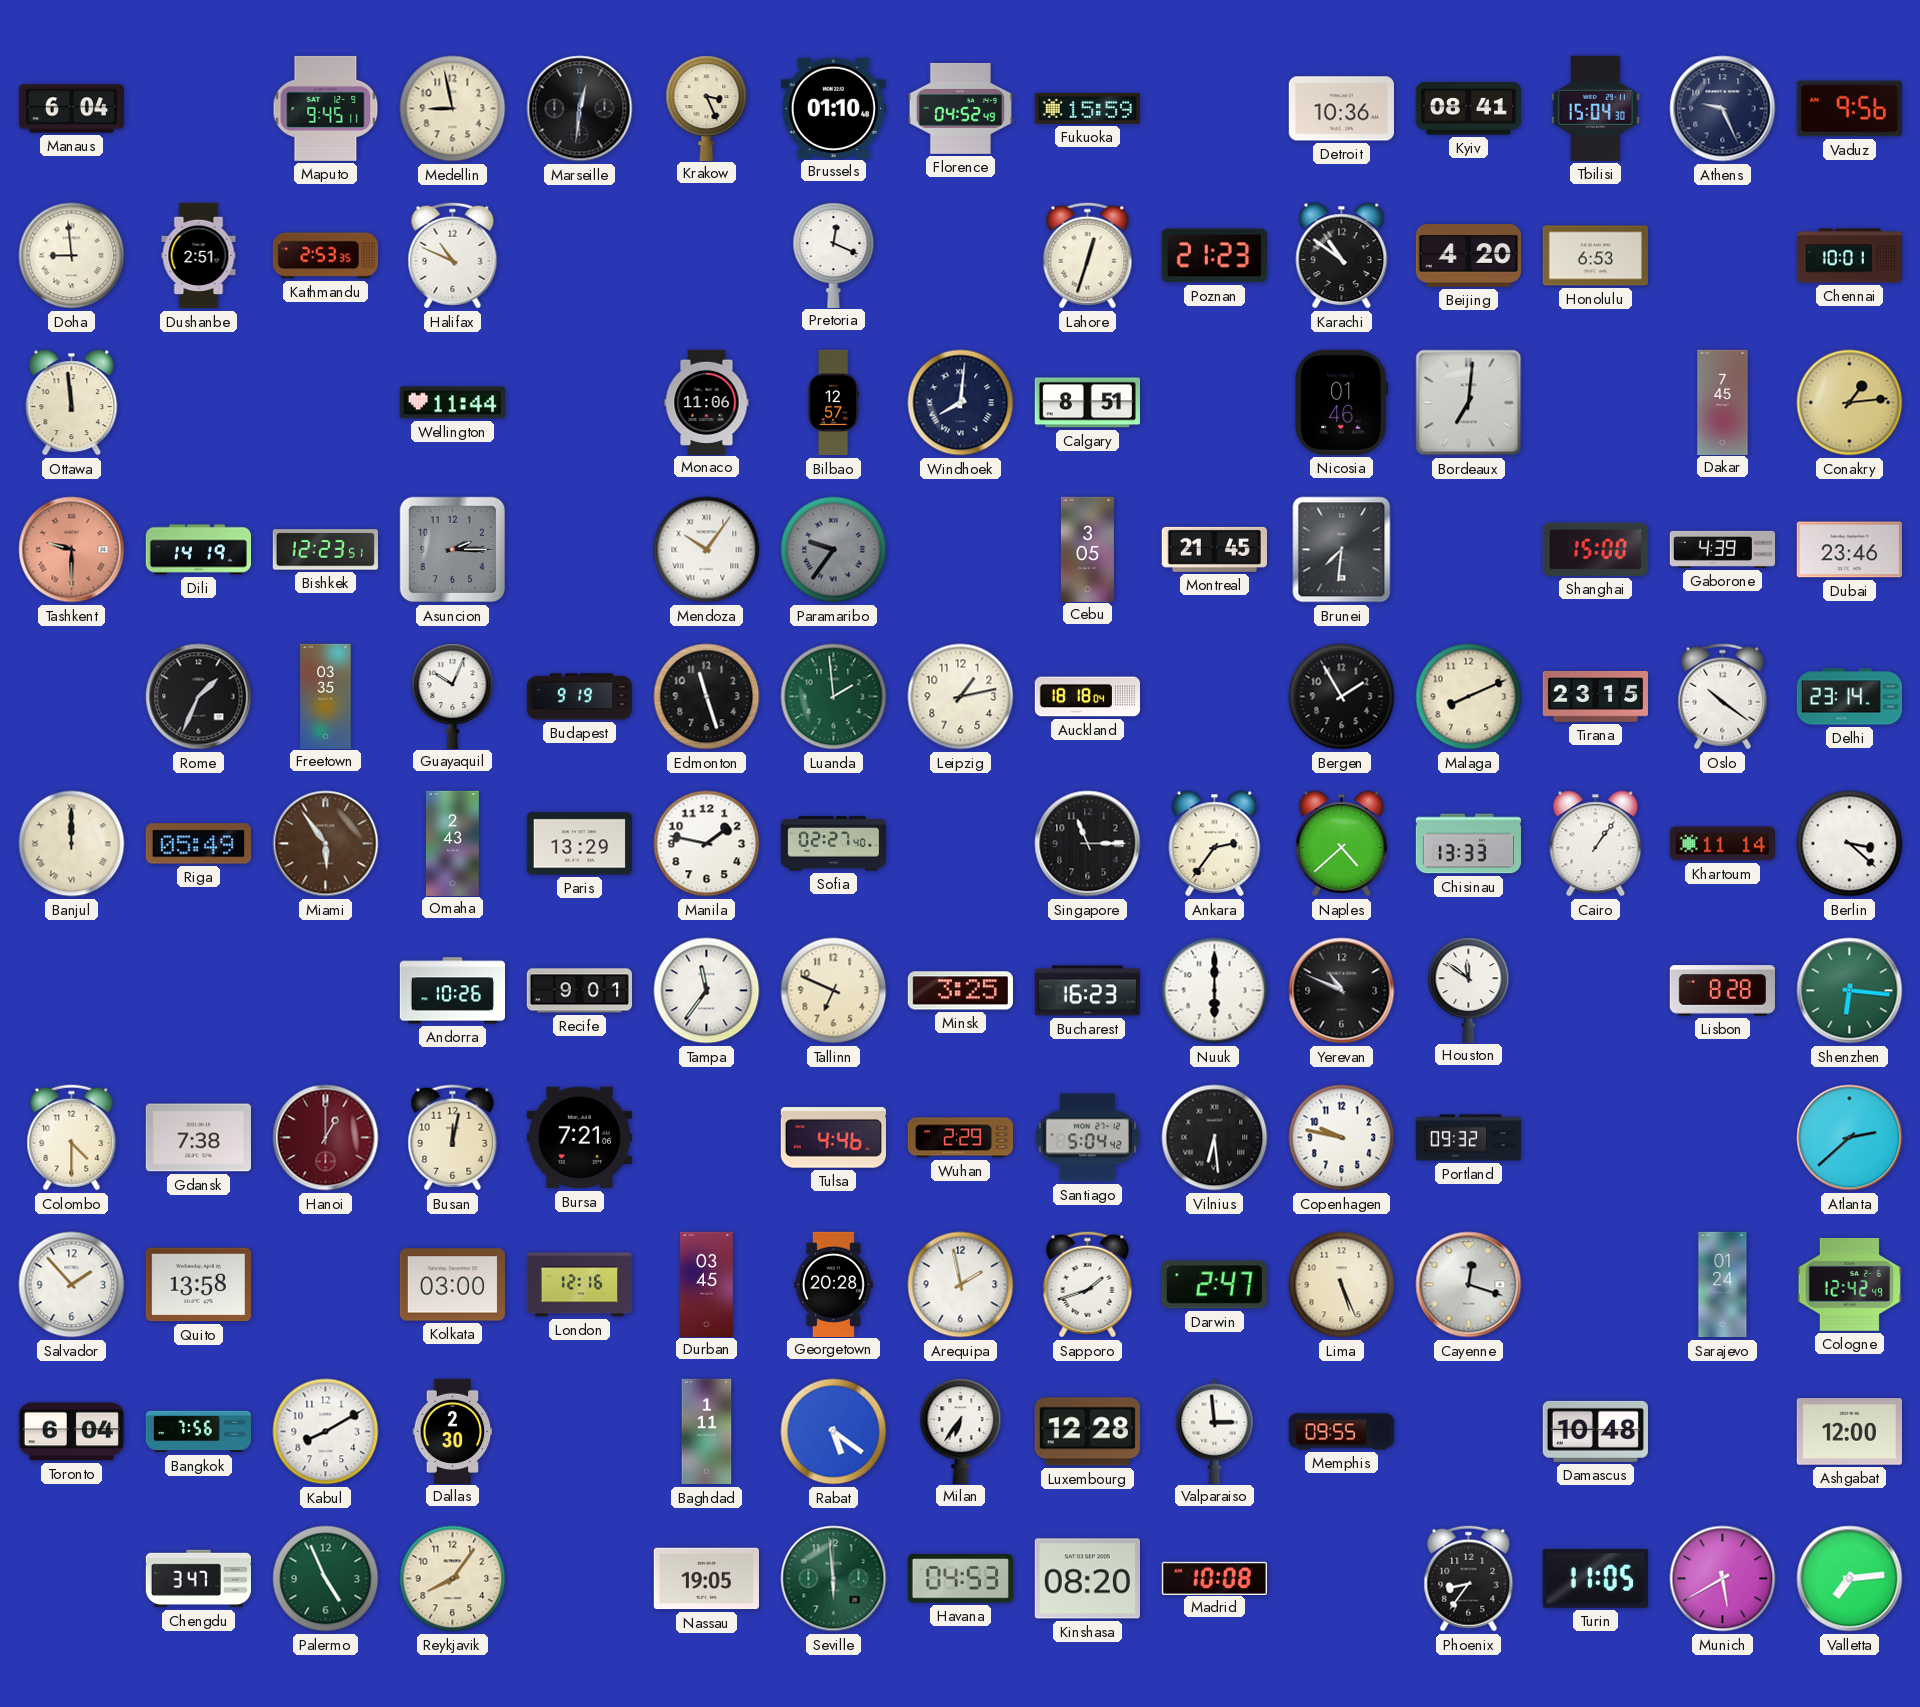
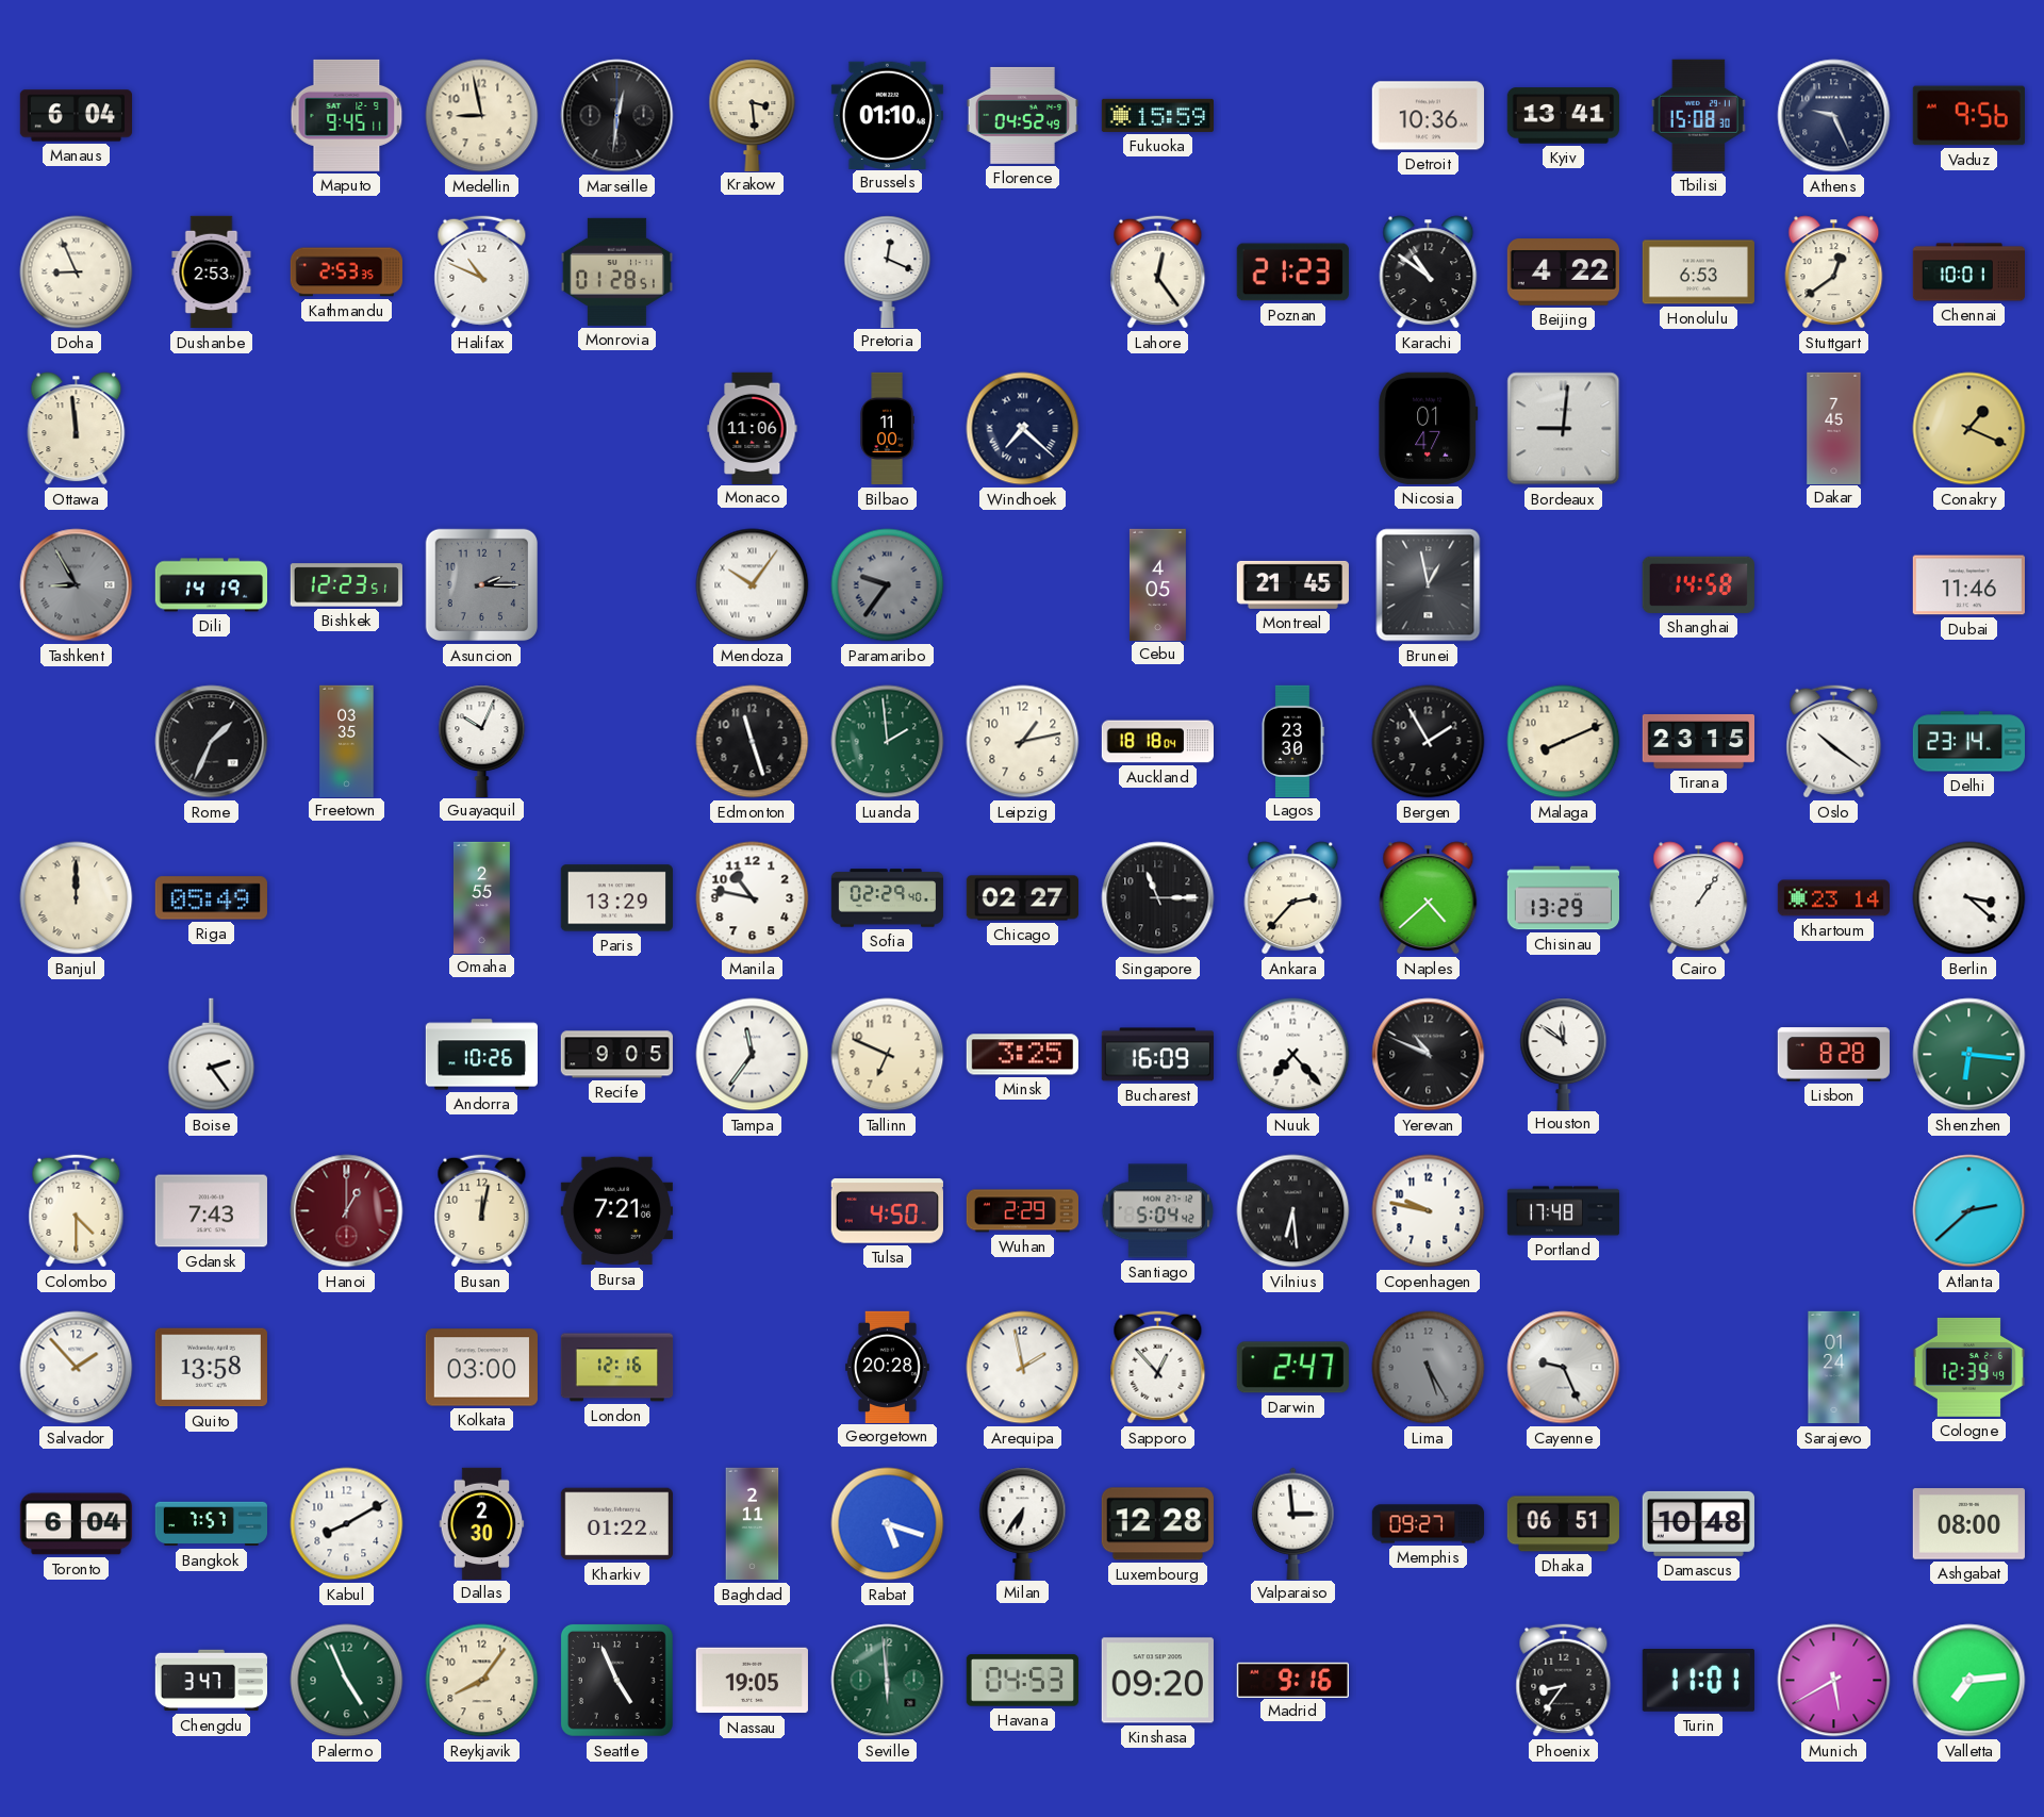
Krakow: 3:26 -> 3:29 (753, 115)
Kyiv: 08:41 -> 13:41 (1563, 116)
Tbilisi: 15:04 -> 15:08 (1698, 115)
Doha: 8:59 -> 8:56 (77, 272)
Dushanbe: 2:51 -> 2:53 (212, 272)
Monrovia: none -> 01:28 (616, 271)
Lahore: 12:33 -> 12:24 (1158, 272)
Beijing: 4:20 -> 4:22 (1563, 272)
Stuttgart: none -> 12:39 (1834, 272)
Wellington: 11:44 -> none (452, 403)
Bilbao: 12:57 -> 11:00 (887, 429)
Windhoek: 8:01 -> 7:22 (1023, 429)
Calgary: 8:51 -> none (1087, 403)
Nicosia: 01:46 -> 01:47 (1429, 428)
Bordeaux: 7:01 -> 9:01 (1564, 429)
Conakry: 1:14 -> 1:19 (1969, 429)
Tashkent: 9:30 -> 8:55 (77, 585)
Tashkent dial: salmon -> grey (77, 585)
Cebu: 3:05 -> 4:05 (1157, 584)
Brunei: 7:31 -> 12:58 (1429, 585)
Shanghai: 15:00 -> 14:58 (1698, 584)
Gaborone: 4:39 -> none (1723, 549)
Dubai: 23:46 -> 11:46 (1968, 585)
Budapest: 9:19 -> none (579, 697)
Lagos: none -> 23:30 (1292, 741)
Miami: 5:54 -> none (326, 844)
Omaha: 2:43 -> 2:55 (482, 897)
Manila: 1:47 -> 10:47 (753, 898)
Sofia: 02:27 -> 02:29 (888, 898)
Chicago: none -> 02:27 (1022, 898)
Ankara: 2:36 -> 2:37 (1293, 898)
Chisinau: 13:33 -> 13:29 (1563, 898)
Khartoum: 11:14 -> 23:14 (1833, 898)
Boise: none -> 2:24 (212, 1055)
Recife: 9:01 -> 9:05 (616, 1055)
Bucharest: 16:23 -> 16:09 (1157, 1055)
Nuuk: 6:00 -> 7:23 (1293, 1055)
Gdansk: 7:38 -> 7:43 (211, 1211)
Tulsa: 4:46 -> 4:50 (887, 1211)
Portland: 09:32 -> 17:48 (1564, 1211)
Durban: 03:45 -> none (707, 1284)
Sapporo: 1:42 -> 12:53 (1158, 1368)
Lima: 5:26 -> 5:25 (1429, 1368)
Lima dial: cream -> grey (1429, 1368)
Cayenne: 12:18 -> 9:26 (1564, 1368)
Cologne: 12:42 -> 12:39 (1968, 1367)
Bangkok: 7:56 -> 7:57 (211, 1524)
Kharkiv: none -> 01:22 (616, 1524)
Baghdad: 1:11 -> 2:11 (753, 1524)
Rabat: 5:21 -> 5:18 (888, 1524)
Memphis: 09:55 -> 09:27 (1429, 1524)
Dhaka: none -> 06:51 (1563, 1524)
Ashgabat: 12:00 -> 08:00 (1968, 1524)
Seattle: none -> 4:56 (616, 1680)
Kinshasa: 08:20 -> 09:20 (1157, 1681)
Madrid: 10:08 -> 9:16 (1292, 1680)
Turin: 11:05 -> 11:01 (1698, 1681)
